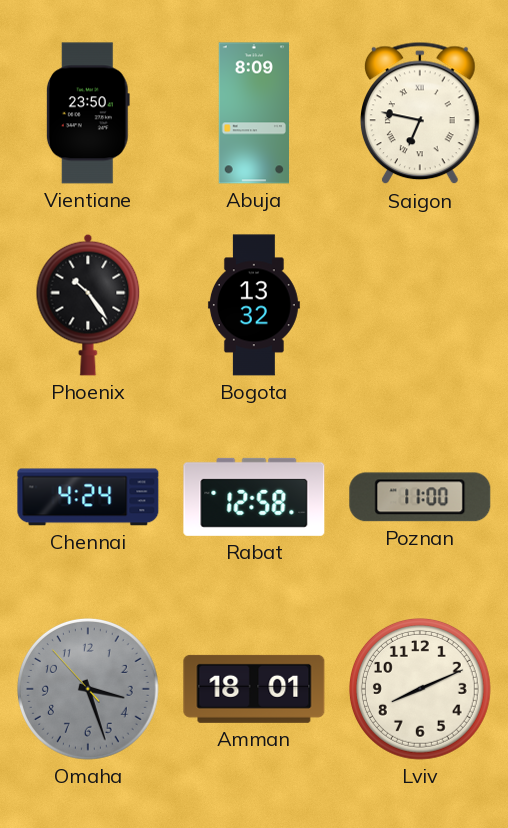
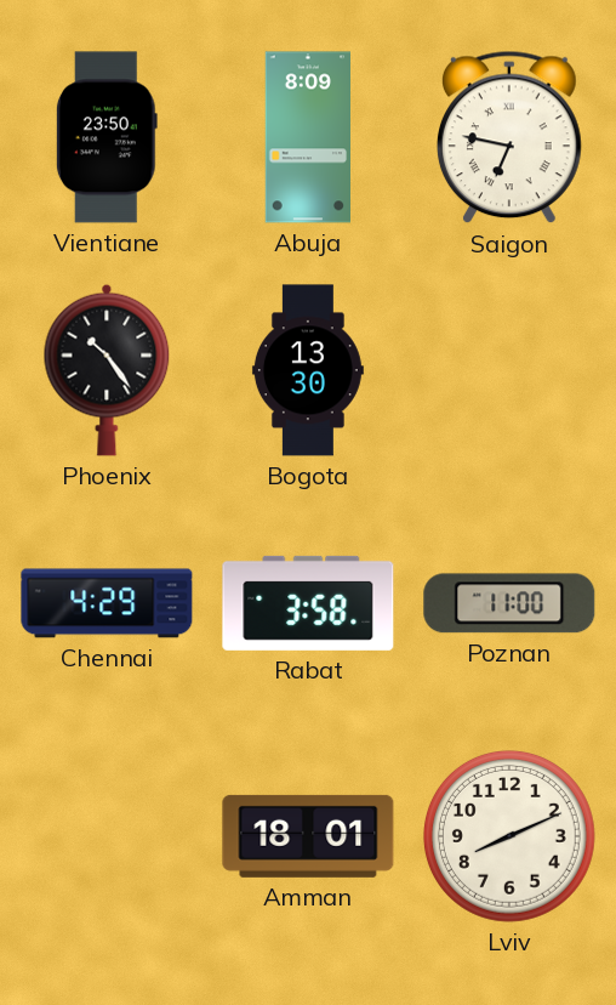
Bogota: 13:32 -> 13:30 (308, 370)
Chennai: 4:24 -> 4:29 (107, 603)
Rabat: 12:58 -> 3:58 (308, 603)
Omaha: 3:26 -> none (88, 689)
